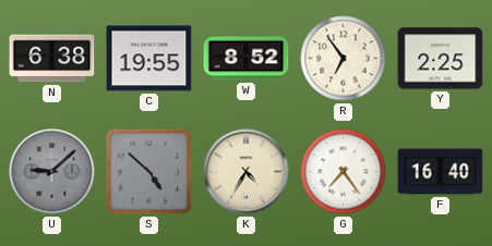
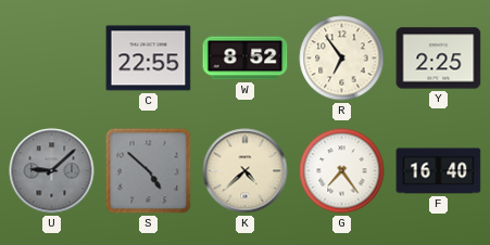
N: 6:38 -> none (52, 59)
C: 19:55 -> 22:55 (149, 59)
K: 4:35 -> 4:38 (246, 171)
